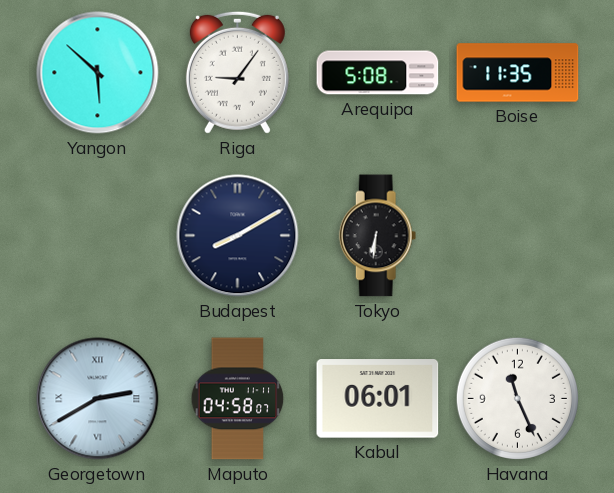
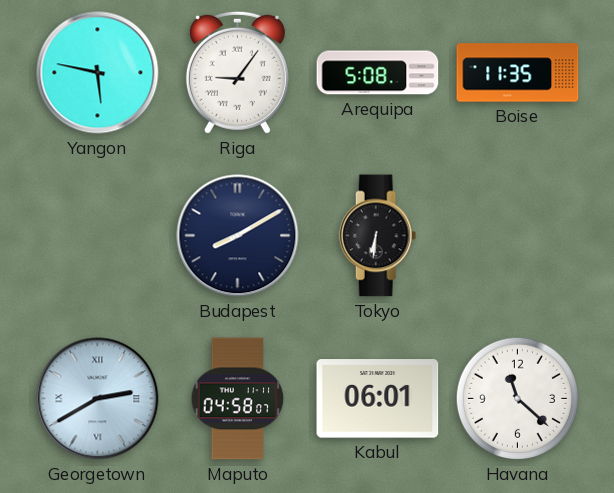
Yangon: 5:52 -> 5:47 (98, 73)
Havana: 11:26 -> 11:22 (517, 398)
